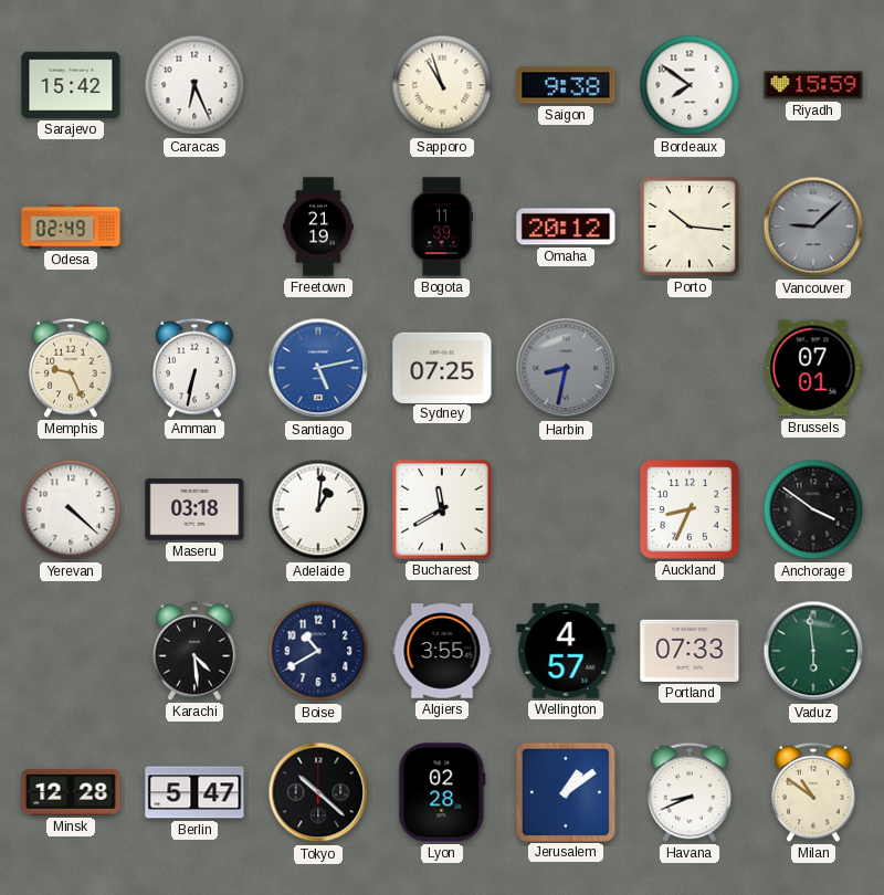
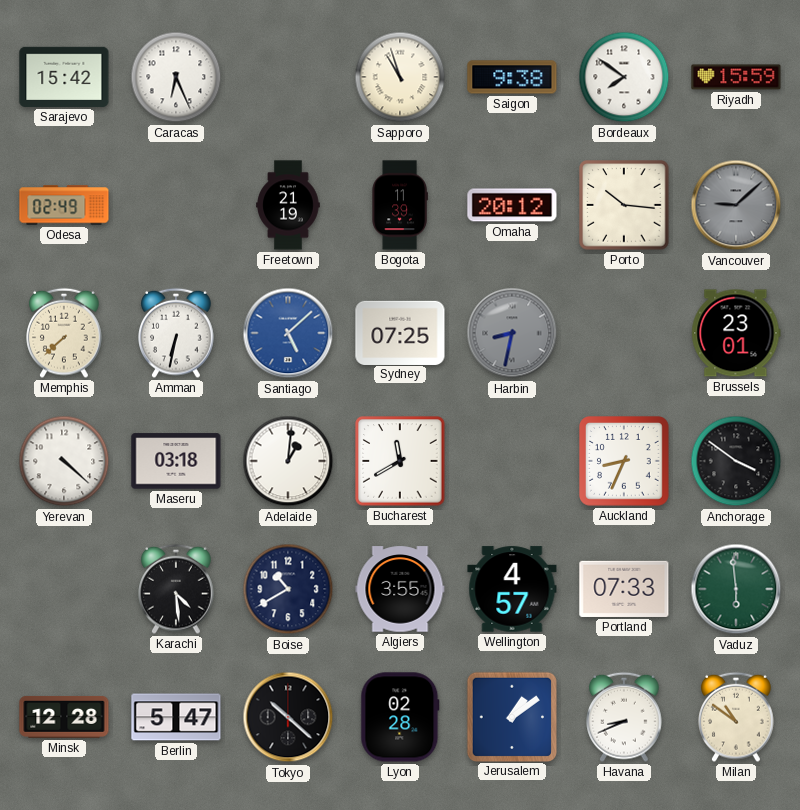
Memphis: 9:26 -> 7:38 (64, 333)
Santiago: 5:13 -> 5:08 (288, 333)
Brussels: 07:01 -> 23:01 (736, 333)
